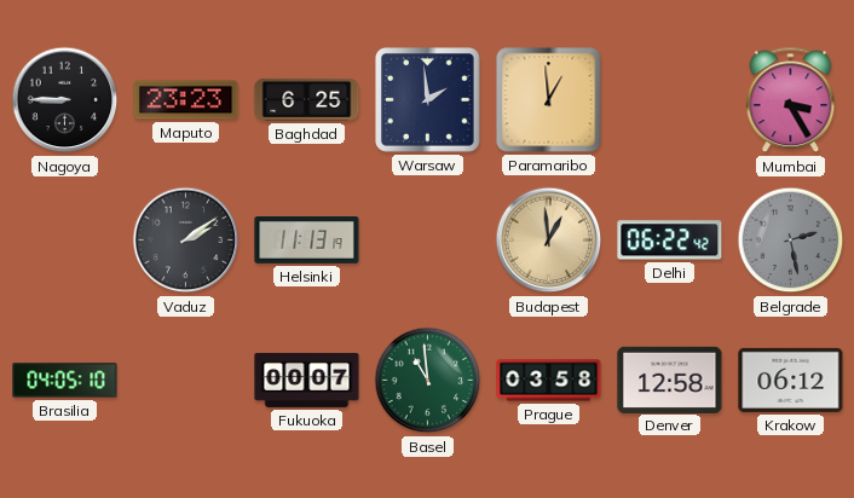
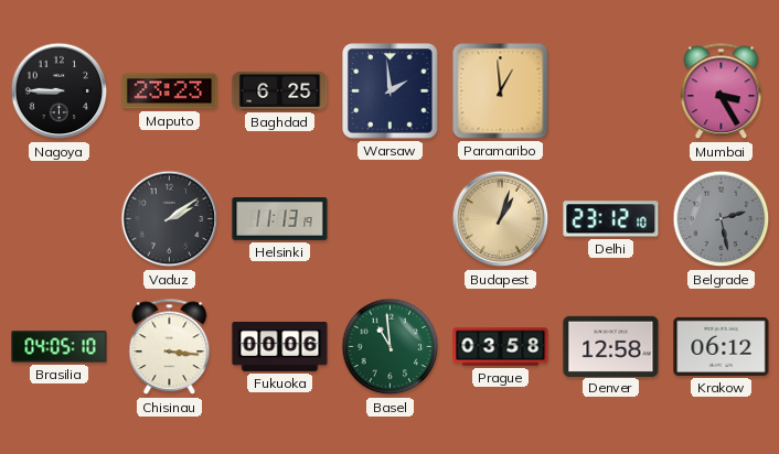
Budapest: 12:59 -> 1:03 (501, 219)
Delhi: 06:22 -> 23:12 (611, 219)
Chisinau: none -> 3:16 (170, 347)
Fukuoka: 00:07 -> 00:06 (280, 346)
